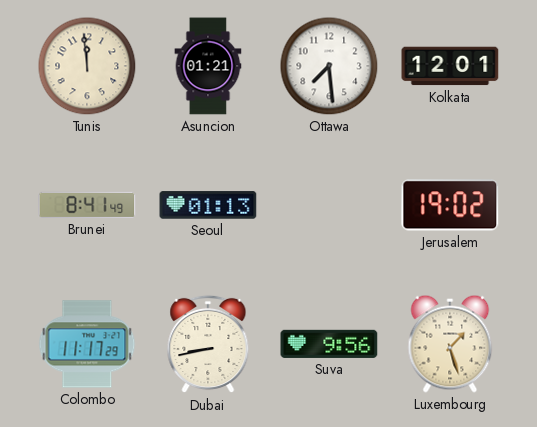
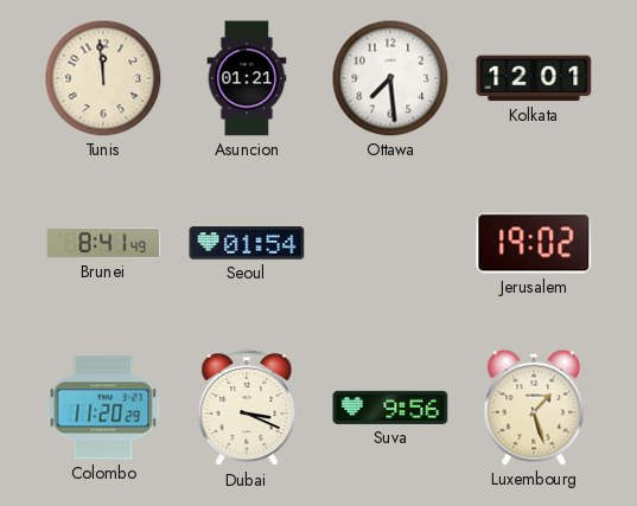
Seoul: 01:13 -> 01:54 (247, 243)
Colombo: 11:17 -> 11:20 (103, 408)
Dubai: 8:43 -> 3:19 (247, 408)
